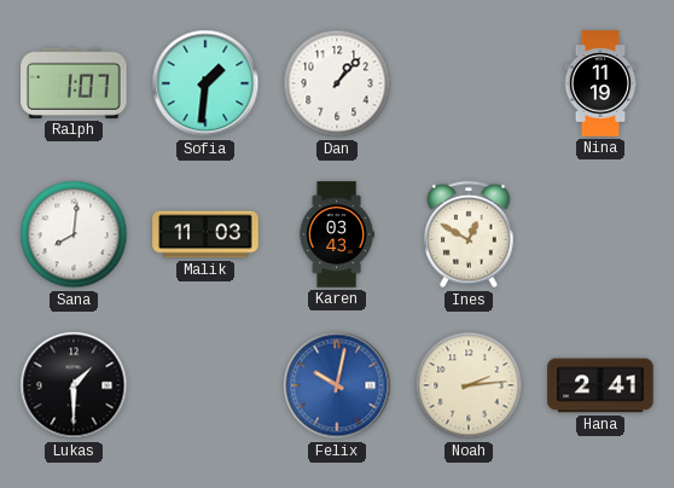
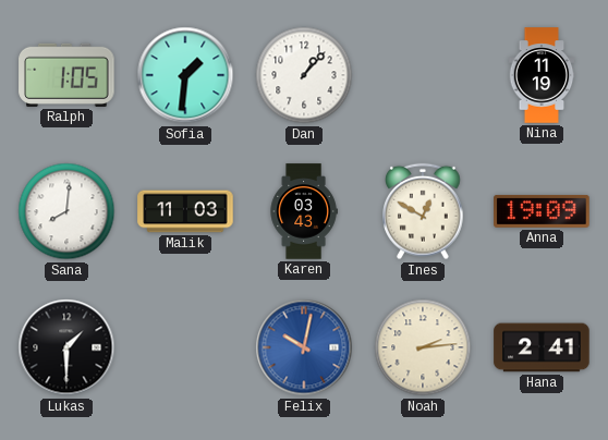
Ralph: 1:07 -> 1:05 (66, 75)
Anna: none -> 19:09 (542, 211)
